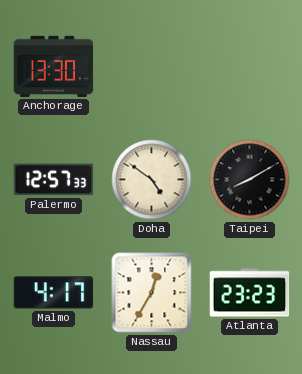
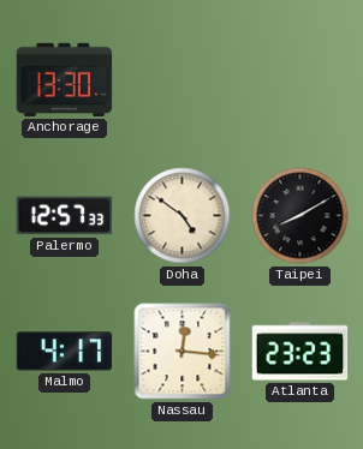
Nassau: 12:35 -> 12:16 (183, 352)
